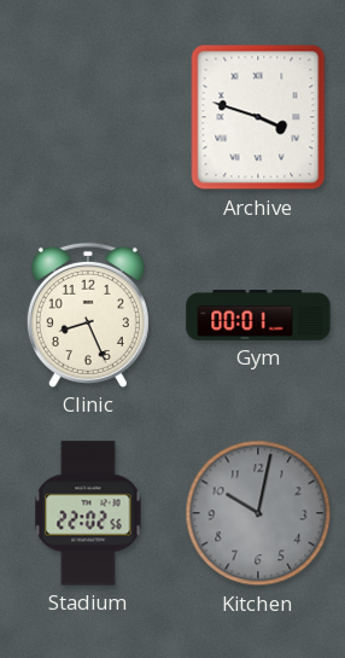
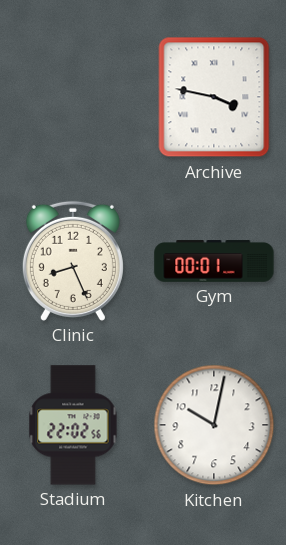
Archive: 3:48 -> 3:47 (214, 97)
Kitchen dial: grey -> white (214, 425)
